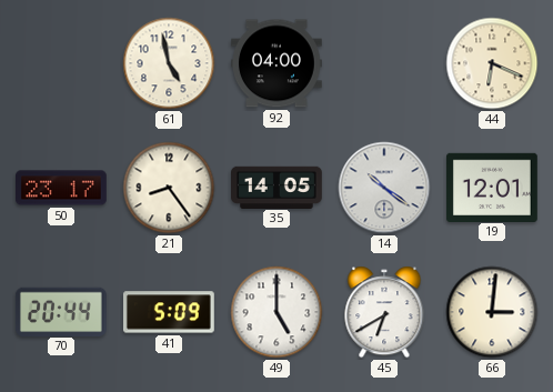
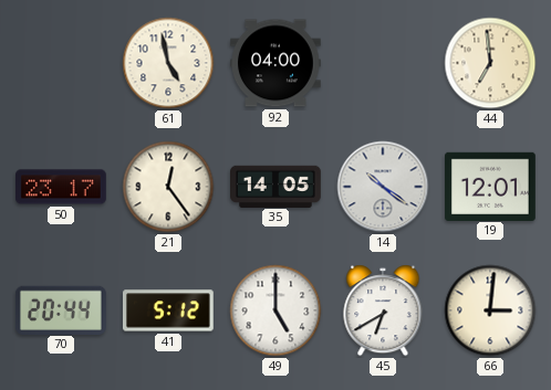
44: 6:19 -> 6:59 (490, 63)
21: 8:24 -> 12:24 (168, 187)
41: 5:09 -> 5:12 (168, 310)
